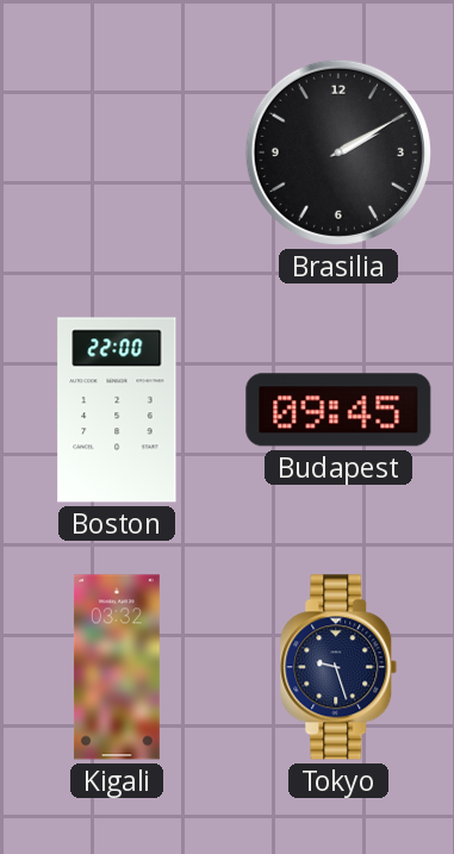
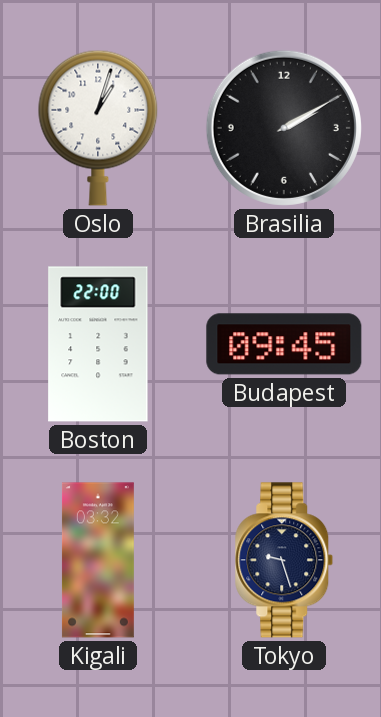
Oslo: none -> 1:03 (98, 128)
